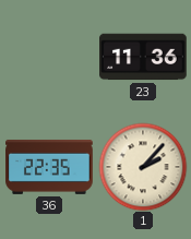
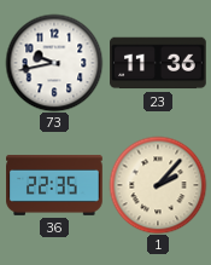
73: none -> 9:43 (54, 63)
